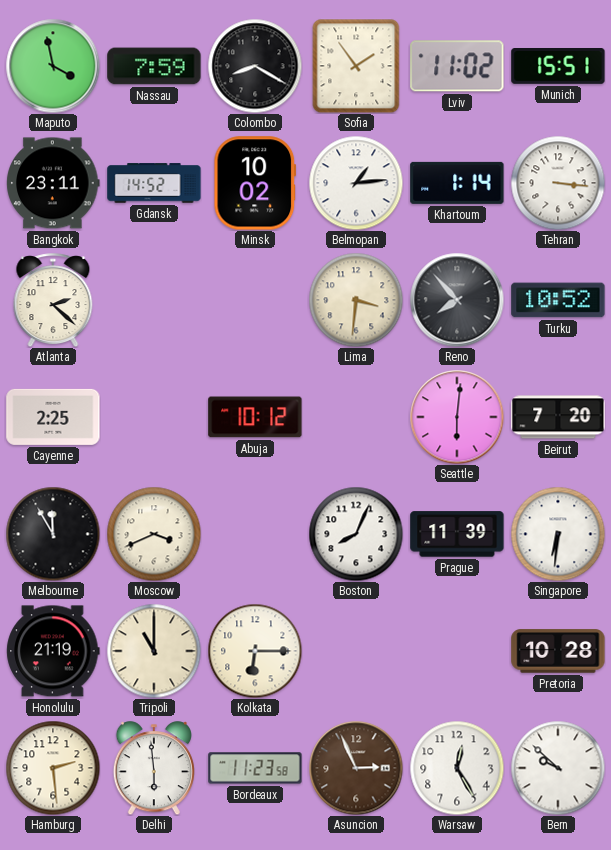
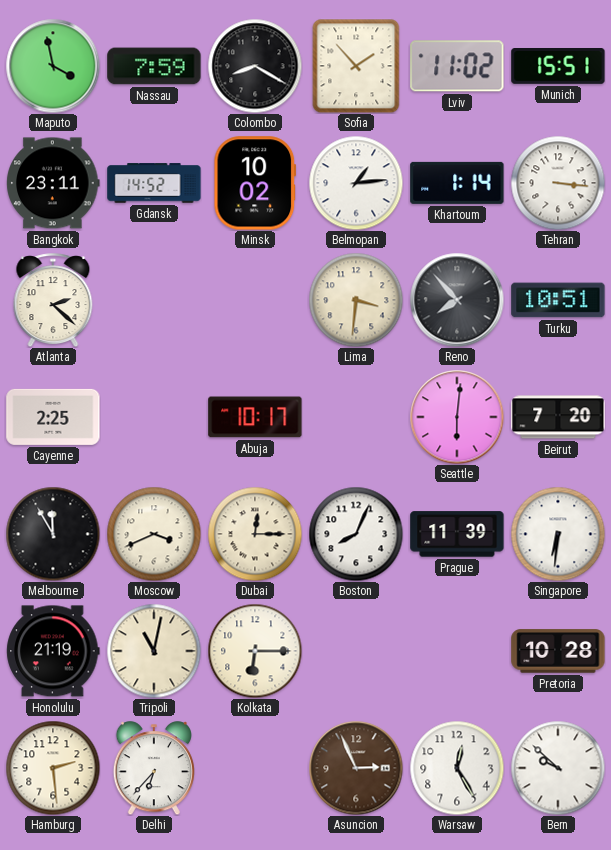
Sofia: 1:54 -> 1:53 (356, 66)
Turku: 10:52 -> 10:51 (558, 300)
Abuja: 10:12 -> 10:17 (255, 417)
Dubai: none -> 12:15 (255, 534)
Tripoli: 11:00 -> 11:02 (154, 651)
Delhi: 5:59 -> 6:37 (154, 768)
Bordeaux: 11:23 -> none (255, 768)
